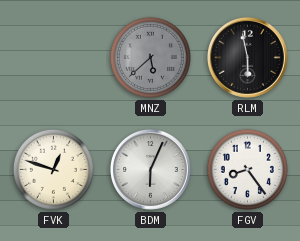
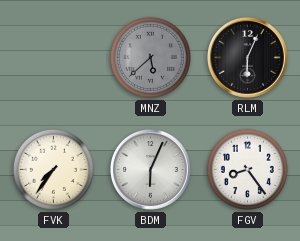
RLM: 5:58 -> 6:04 (248, 58)
FVK: 12:48 -> 7:36 (53, 169)
